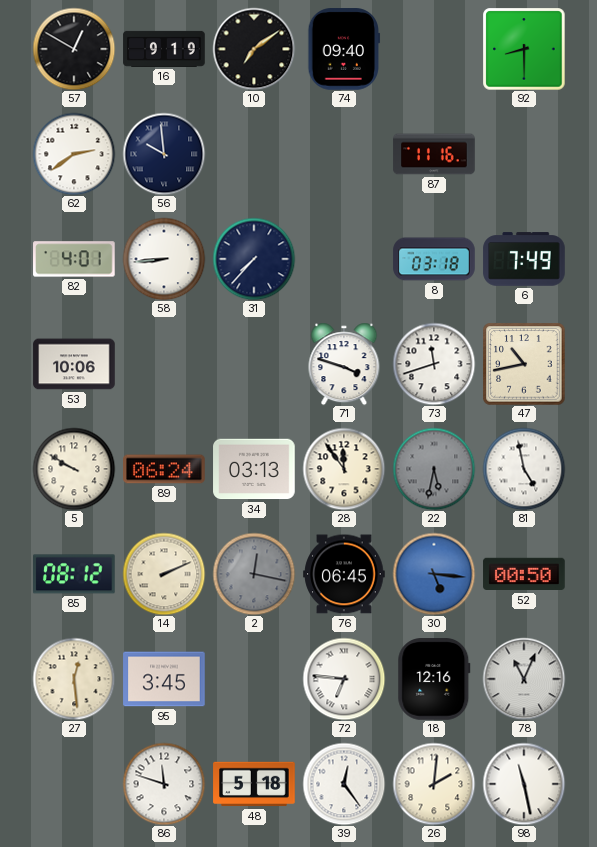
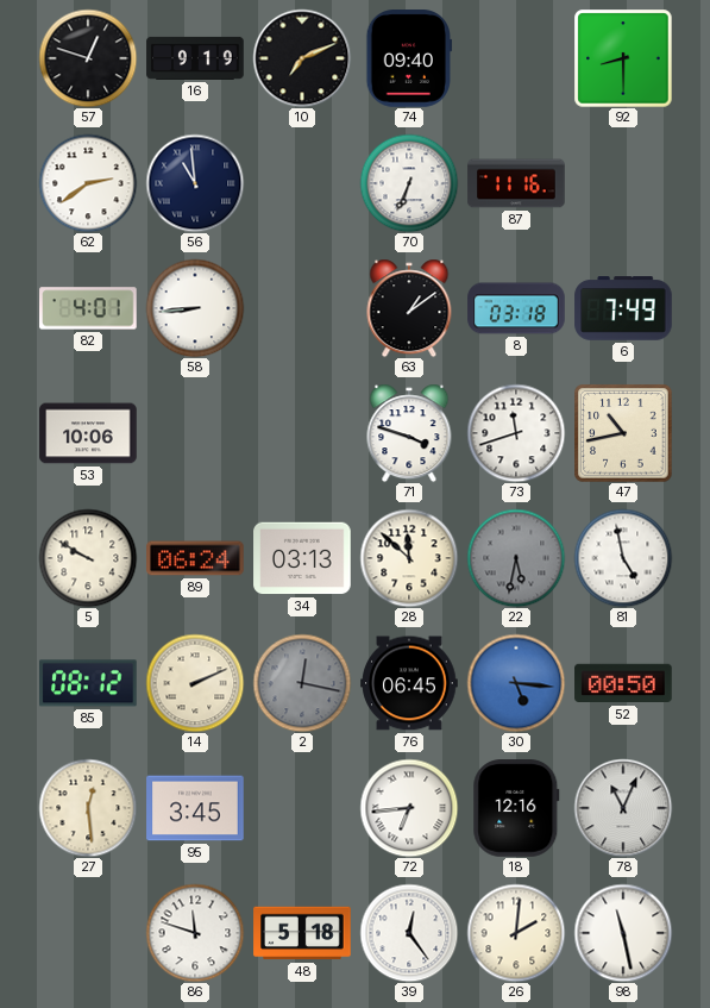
57: 12:50 -> 12:48 (88, 58)
10: 7:09 -> 7:11 (302, 58)
56: 9:59 -> 10:59 (195, 183)
70: none -> 6:34 (409, 183)
31: 7:37 -> none (254, 259)
63: none -> 1:09 (409, 308)
28: 11:54 -> 11:52 (409, 558)
72: 6:46 -> 6:44 (409, 808)
